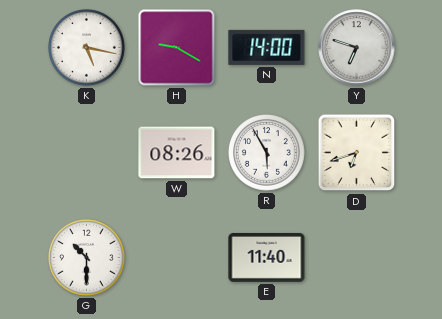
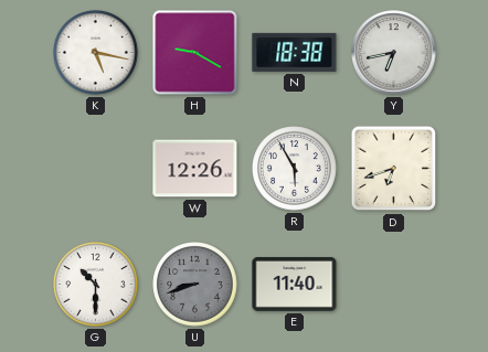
N: 14:00 -> 18:38 (295, 52)
Y: 6:48 -> 6:43 (394, 53)
W: 08:26 -> 12:26 (195, 169)
U: none -> 8:42 (195, 285)
